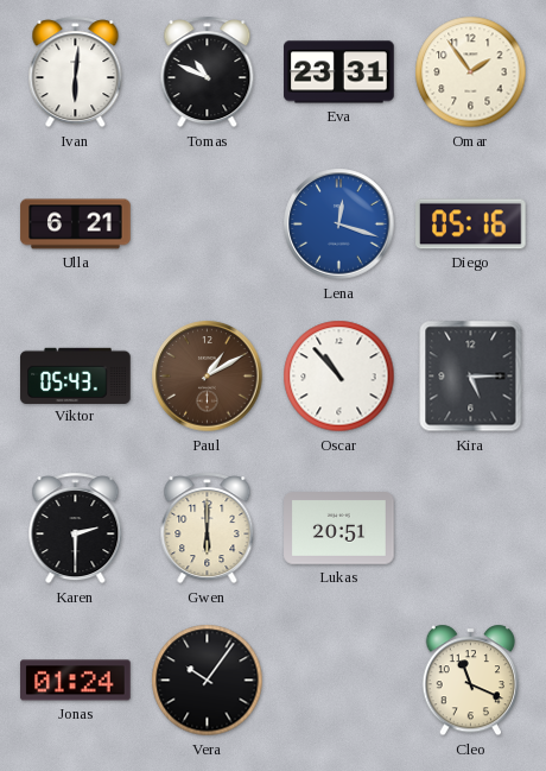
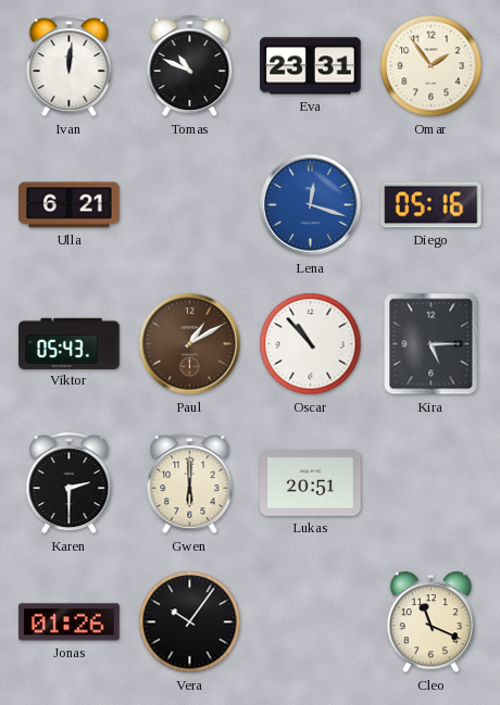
Ivan: 6:01 -> 12:01 (70, 66)
Jonas: 01:24 -> 01:26 (70, 622)
